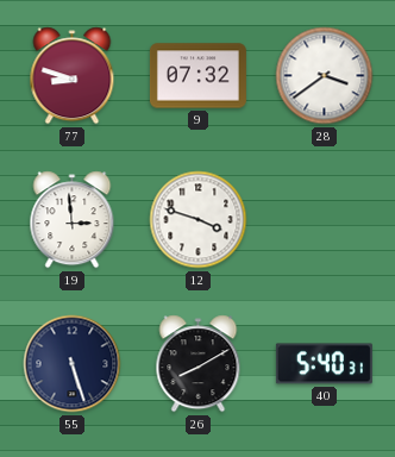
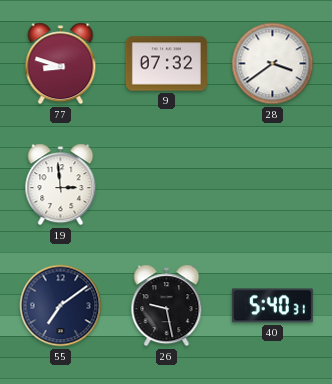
12: 3:48 -> none (199, 220)
55: 5:27 -> 7:09 (61, 306)
26: 8:10 -> 9:28 (167, 306)
